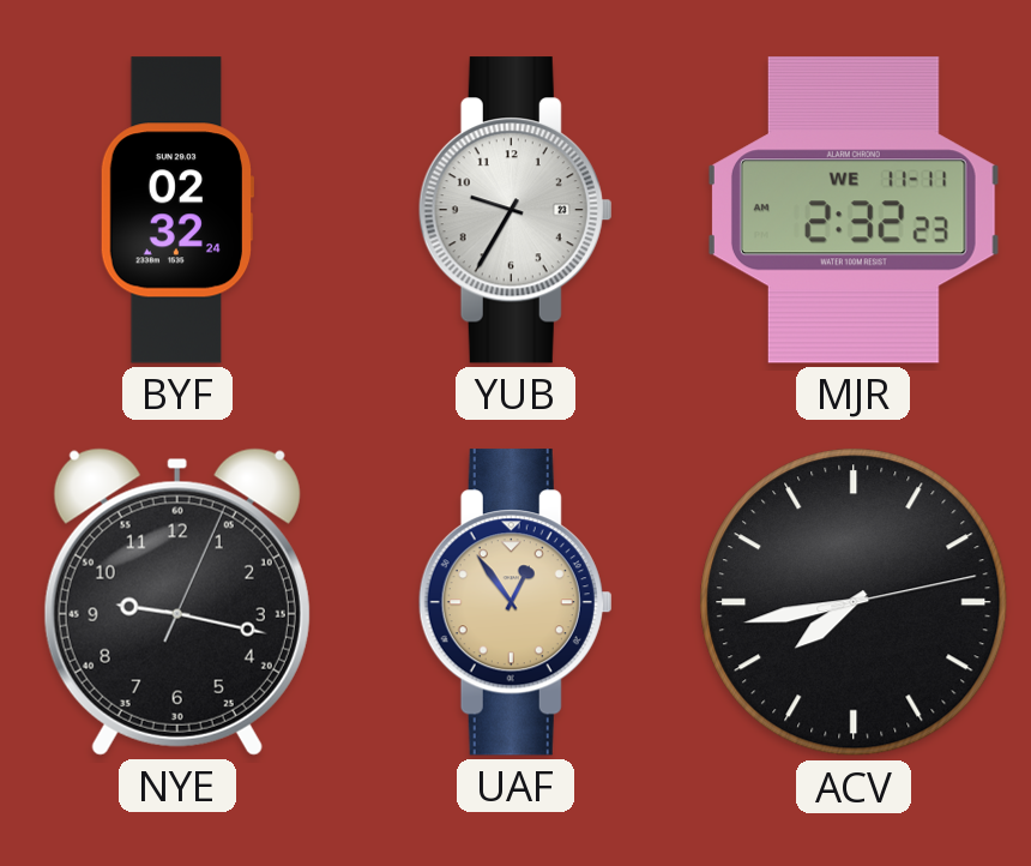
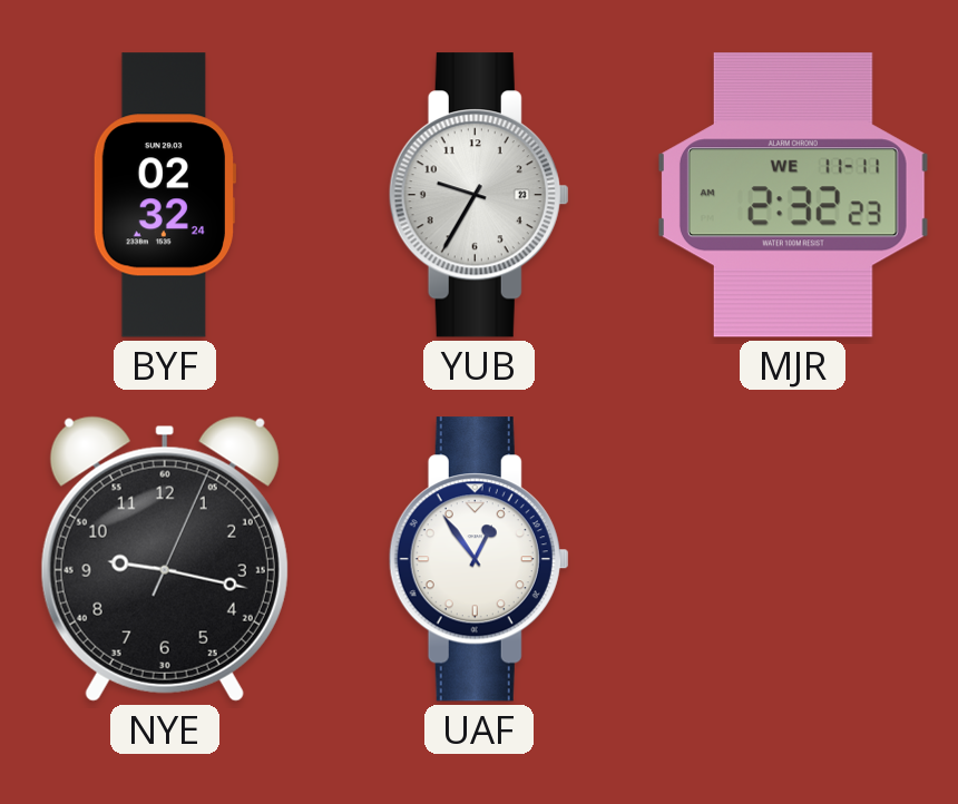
UAF dial: champagne -> white (479, 559)
ACV: 7:43 -> none (854, 602)
